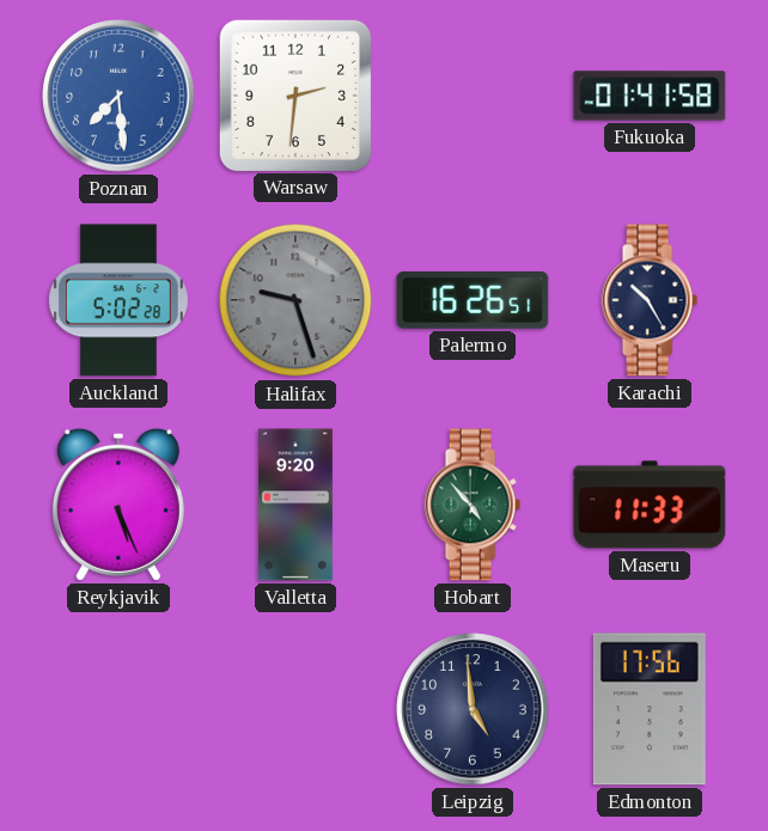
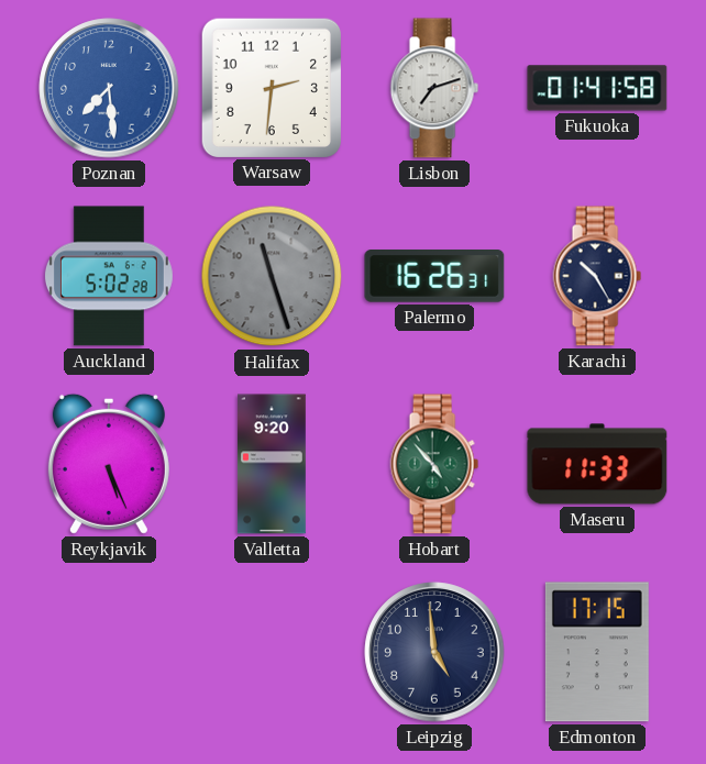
Lisbon: none -> 7:12 (434, 88)
Halifax: 9:27 -> 11:27 (272, 276)
Palermo: 16:26:51 -> 16:26:31 (434, 276)
Edmonton: 17:56 -> 17:15 (597, 652)
